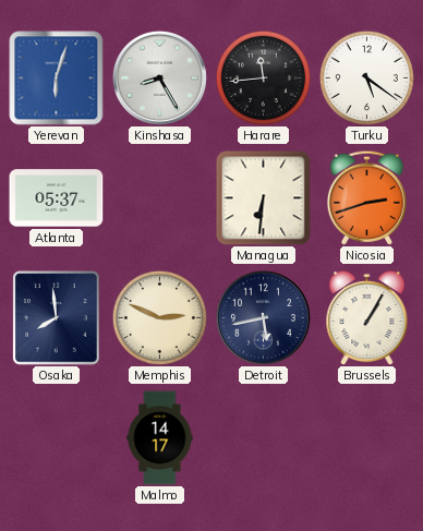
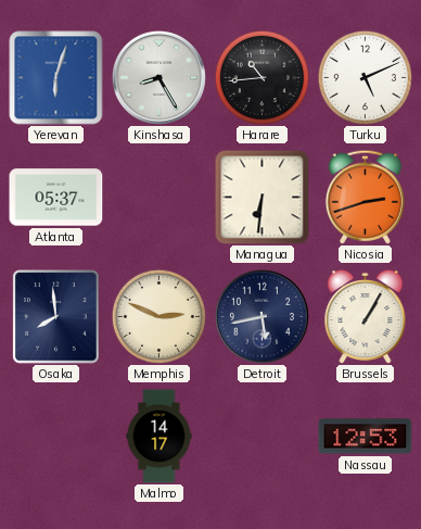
Harare: 11:44 -> 10:44 (261, 77)
Turku: 5:21 -> 5:11 (365, 77)
Nassau: none -> 12:53 (366, 437)
